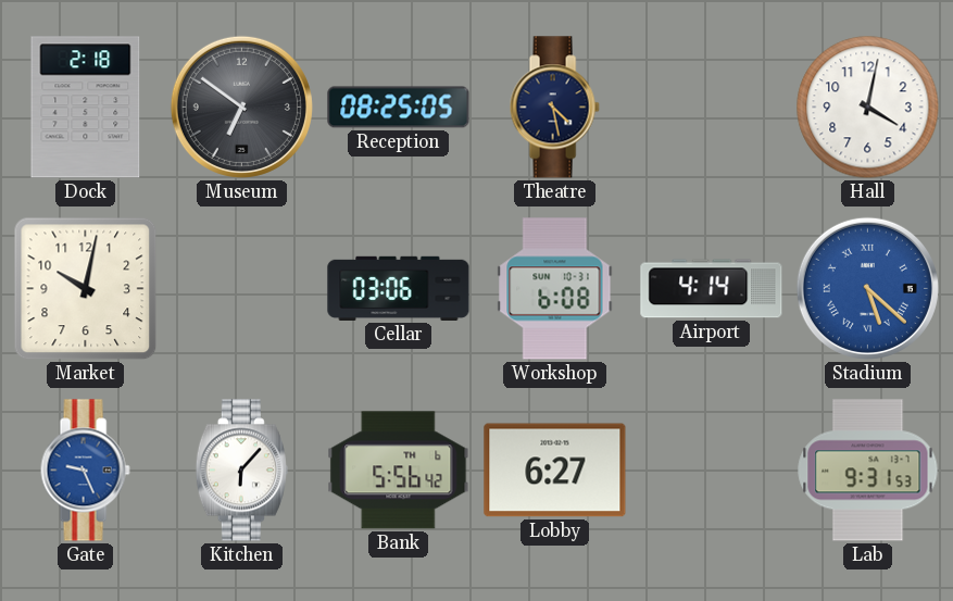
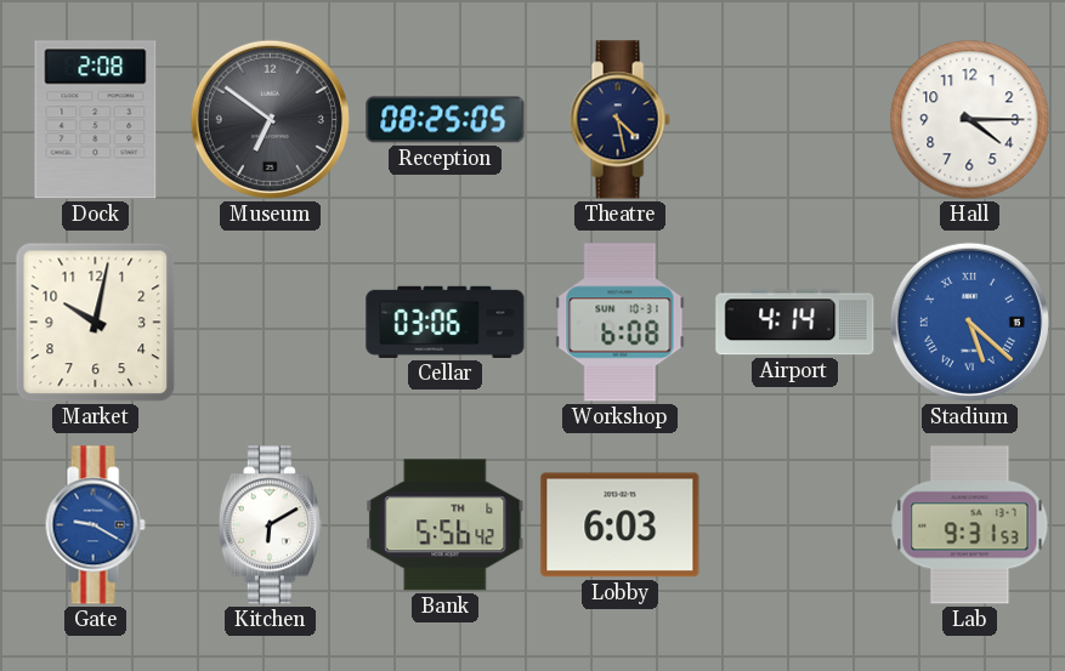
Dock: 2:18 -> 2:08 (96, 120)
Hall: 4:02 -> 4:15 (970, 120)
Gate: 9:26 -> 9:20 (95, 525)
Kitchen: 6:07 -> 6:10 (270, 525)
Lobby: 6:27 -> 6:03 (621, 525)
